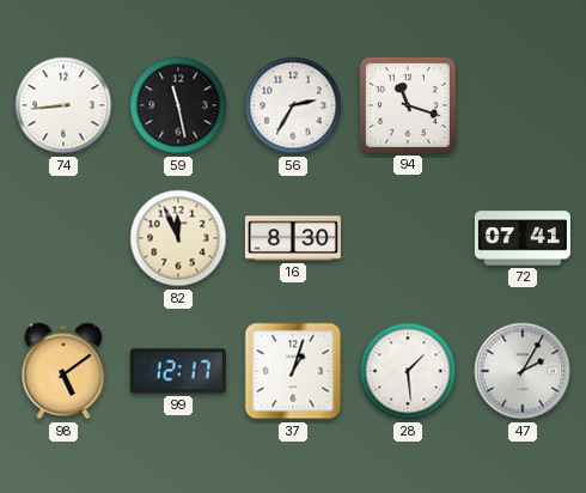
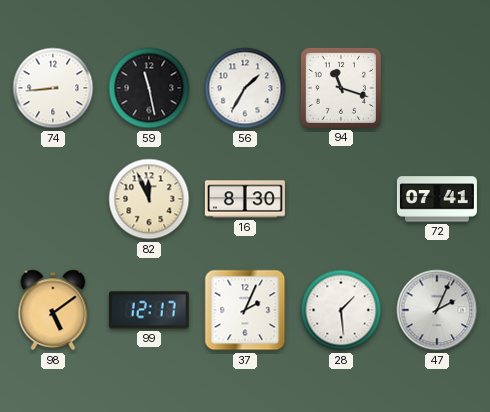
56: 2:35 -> 1:35 (245, 88)
37: 1:03 -> 2:04 (245, 310)
47: 2:05 -> 2:04 (437, 310)
